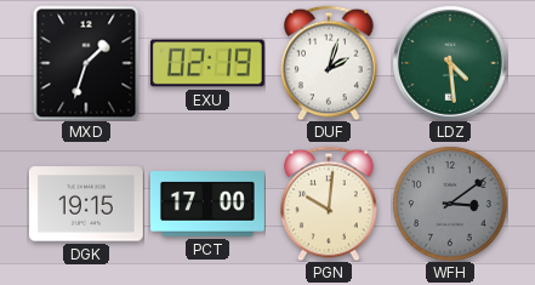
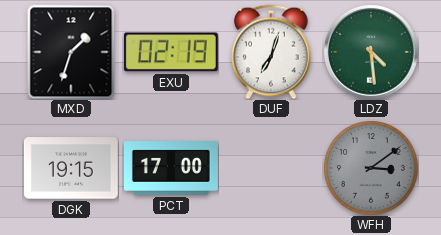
DUF: 2:03 -> 7:03 (271, 52)
PGN: 10:01 -> none (329, 204)
